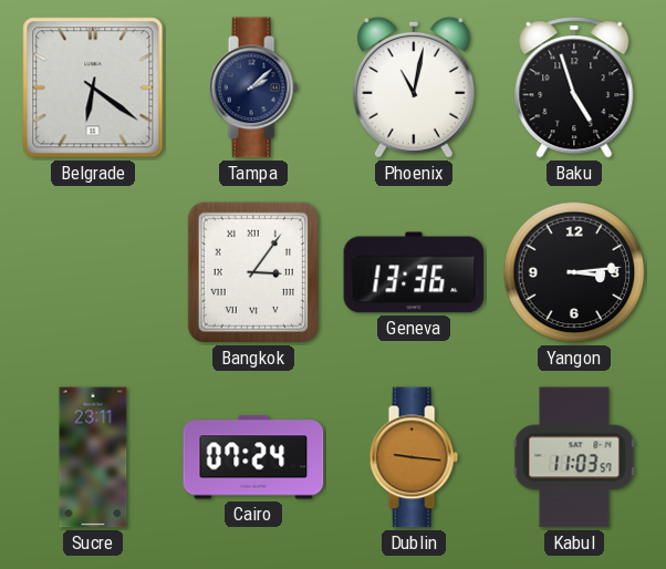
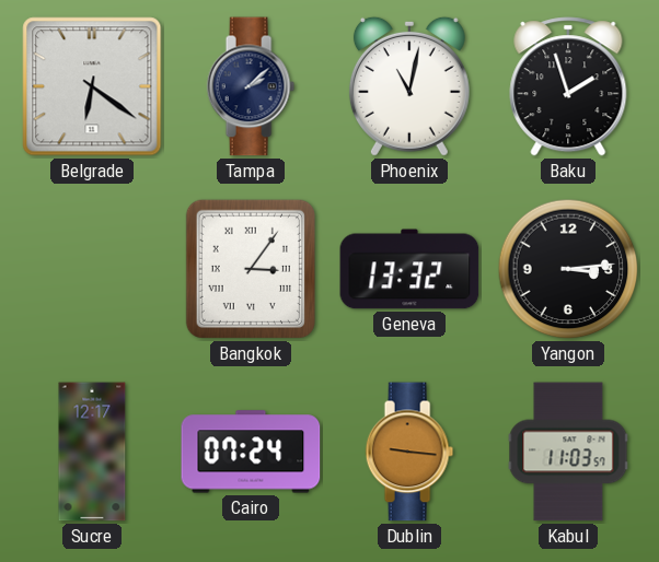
Baku: 4:57 -> 1:57 (568, 86)
Geneva: 13:36 -> 13:32 (409, 269)
Sucre: 23:11 -> 12:17 (92, 452)
